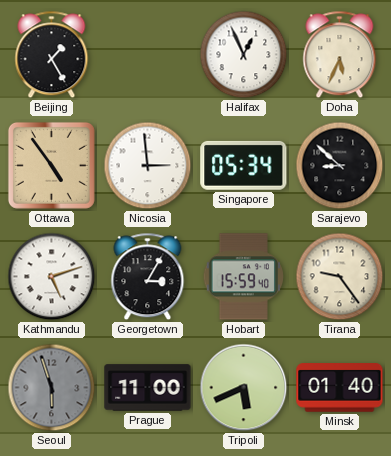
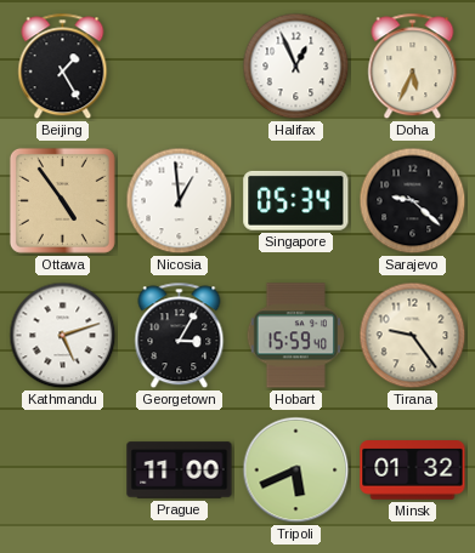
Nicosia: 2:59 -> 12:59 (180, 201)
Sarajevo: 8:52 -> 9:22 (413, 201)
Seoul: 5:57 -> none (52, 388)
Minsk: 01:40 -> 01:32 (413, 471)
